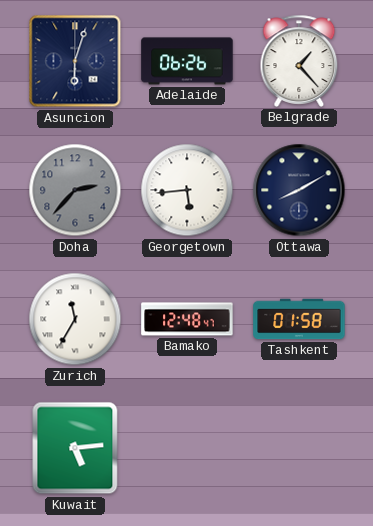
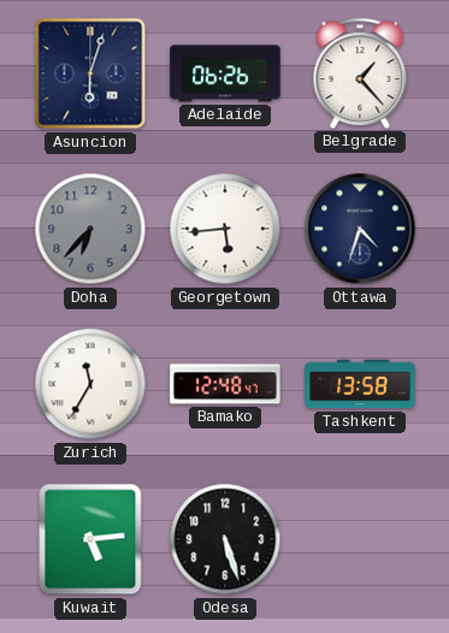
Doha: 2:37 -> 6:37 (90, 229)
Ottawa: 8:10 -> 4:33 (360, 229)
Tashkent: 01:58 -> 13:58 (360, 384)
Odesa: none -> 5:27 (225, 539)
